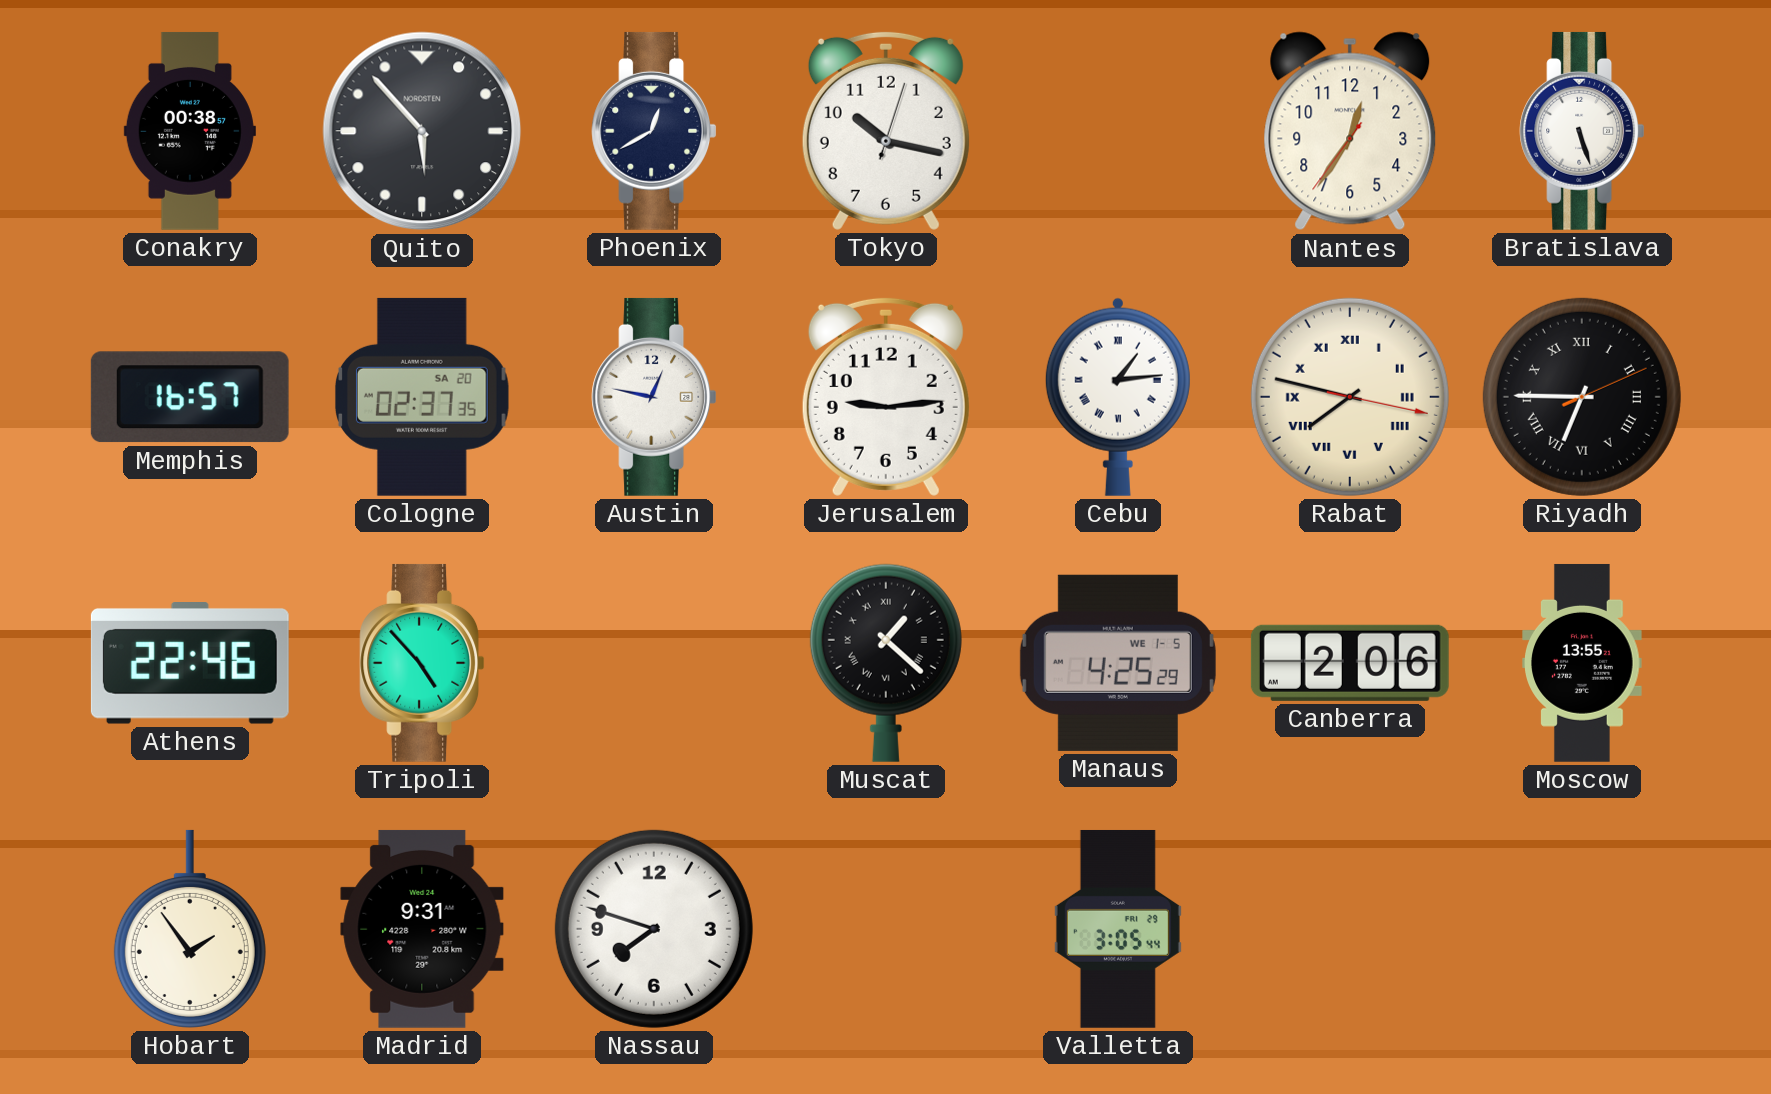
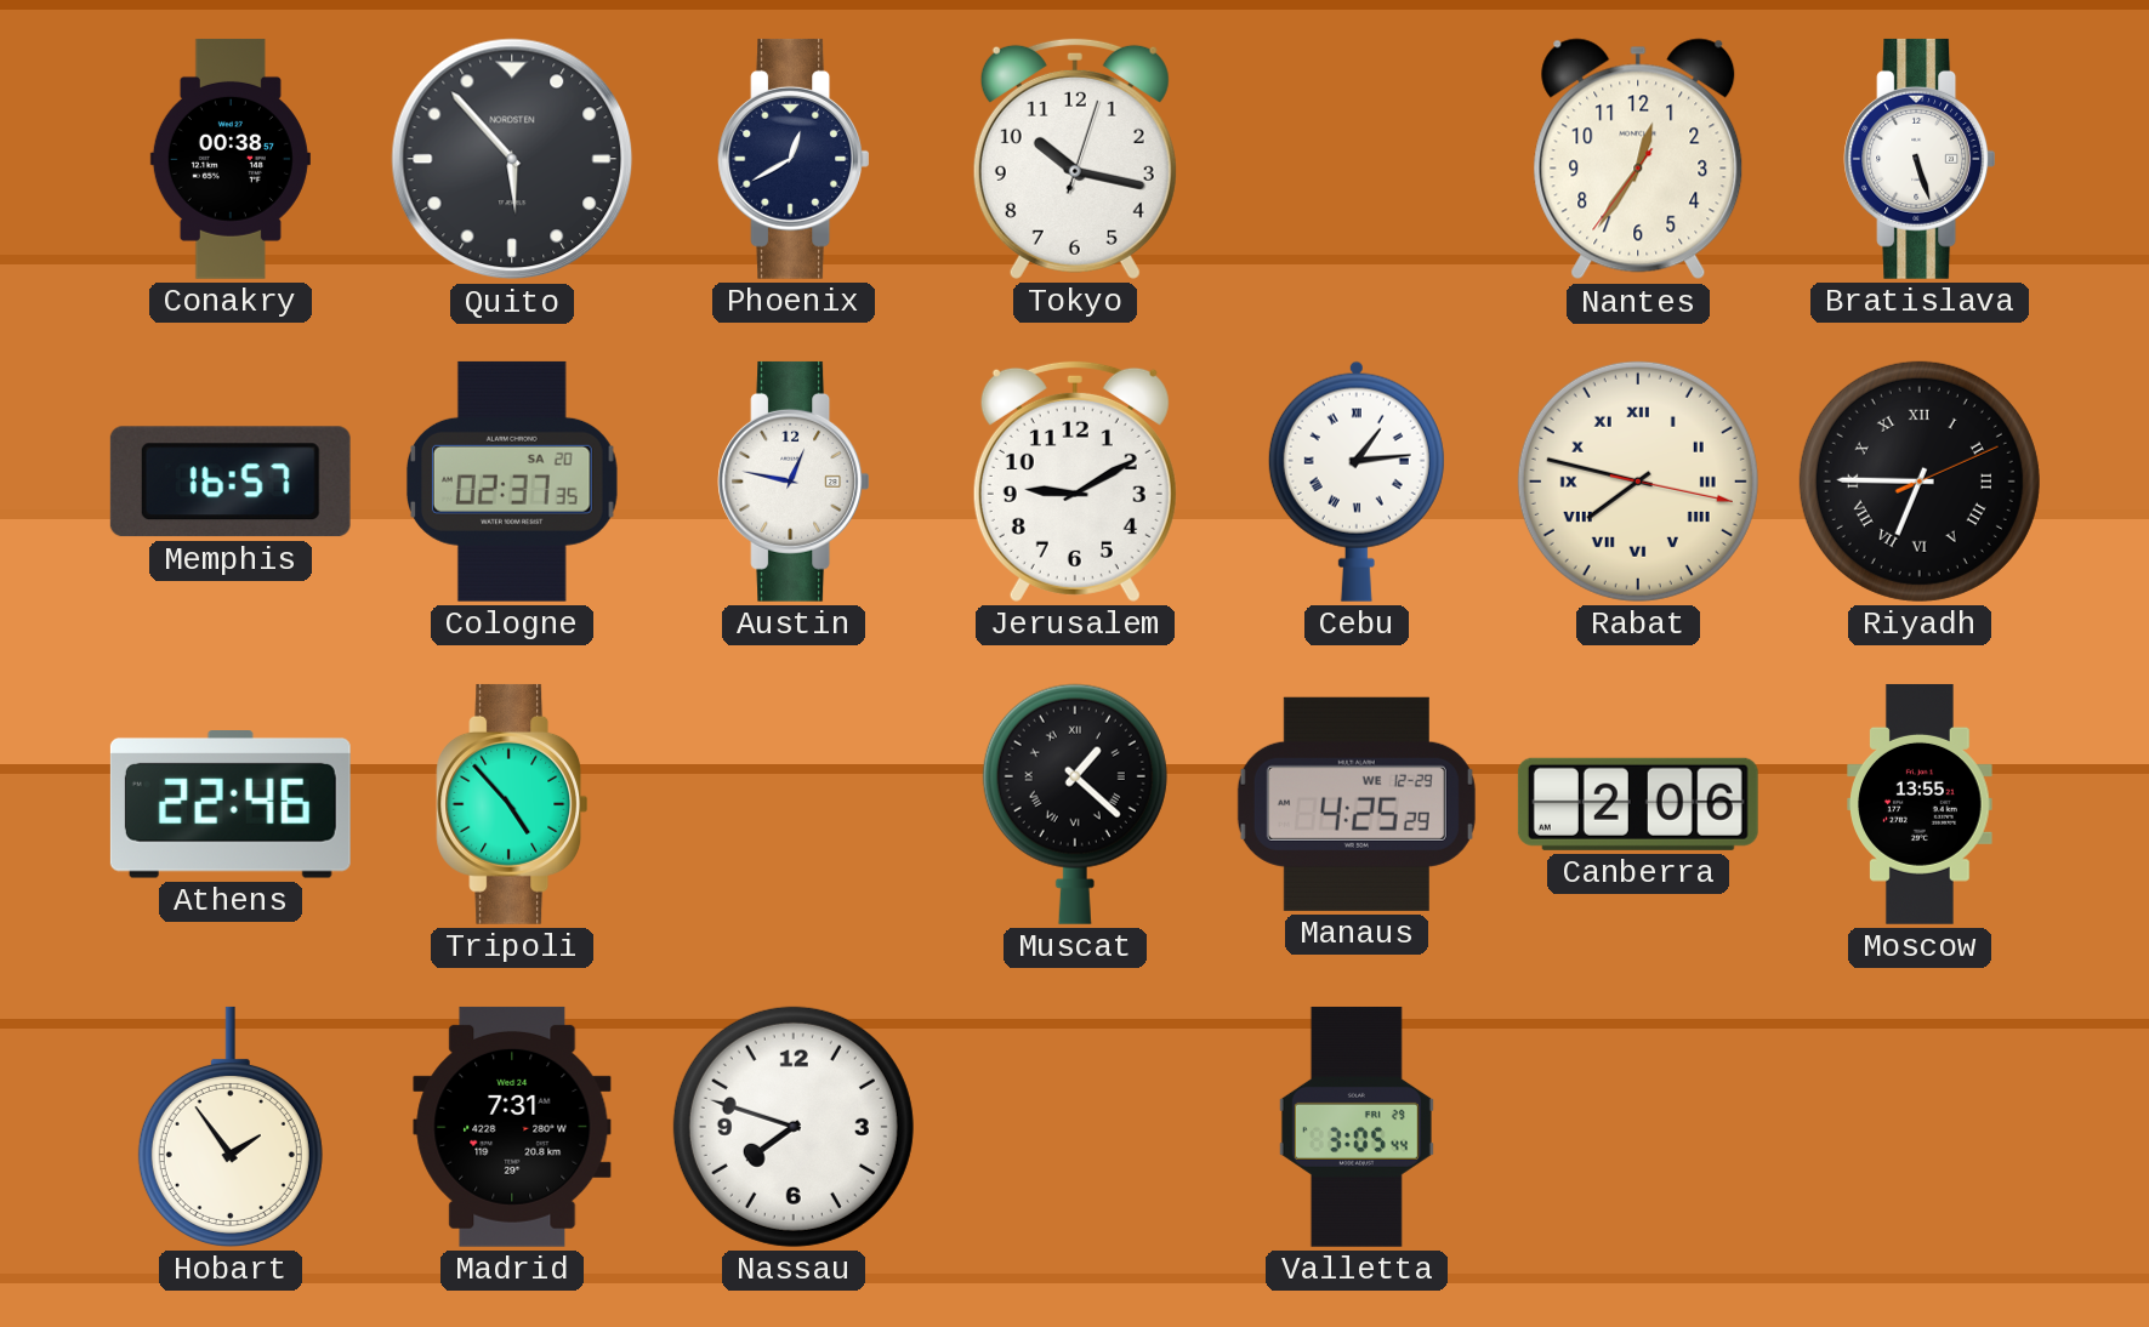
Jerusalem: 9:14 -> 9:10 (1075, 480)
Manaus date: WE 1-5 -> WE 12-29 (1357, 804)
Madrid: 9:31 -> 7:31 (512, 1127)
